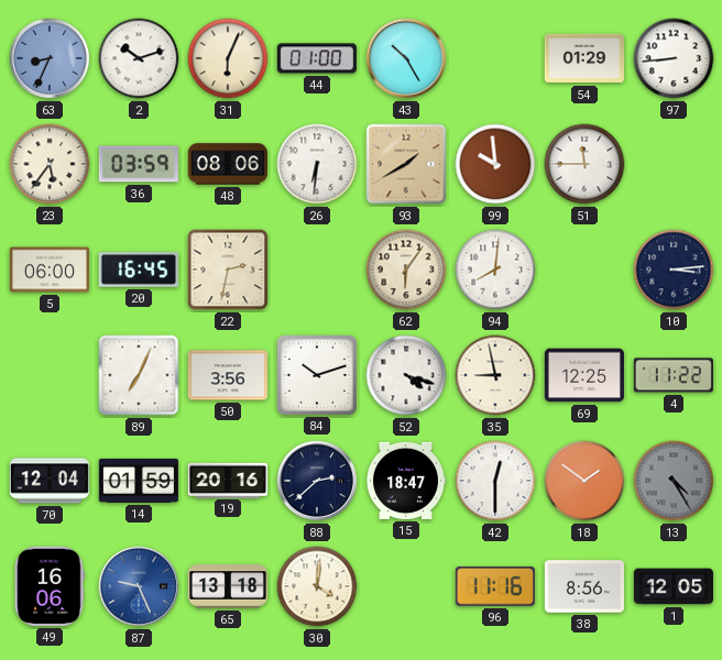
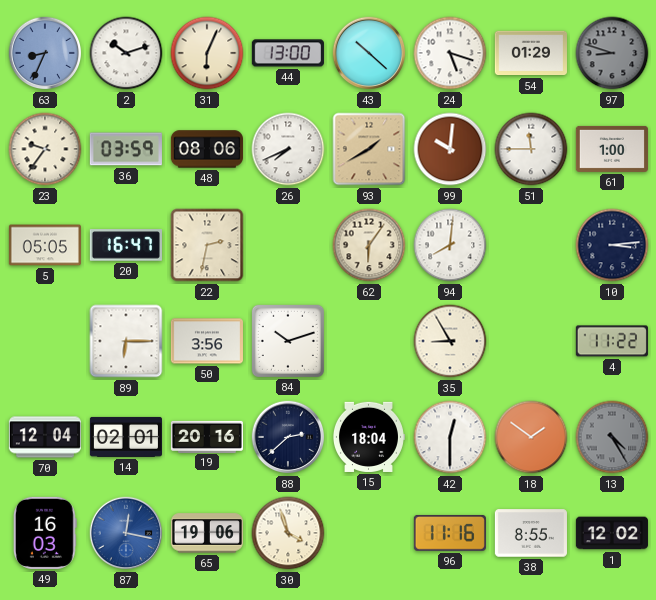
44: 01:00 -> 13:00 (288, 53)
43: 10:25 -> 10:22 (369, 53)
24: none -> 5:18 (450, 53)
97: 8:44 -> 8:48 (612, 53)
97 dial: white -> grey (612, 53)
23: 5:36 -> 9:36 (45, 149)
26: 6:31 -> 7:41 (288, 149)
99: 9:59 -> 10:01 (450, 149)
61: none -> 1:00 (612, 149)
5: 06:00 -> 05:05 (45, 245)
20: 16:45 -> 16:47 (126, 245)
89: 7:04 -> 6:15 (126, 341)
52: 4:18 -> none (406, 375)
35: 8:58 -> 8:55 (450, 341)
69: 12:25 -> none (584, 375)
14: 01:59 -> 02:01 (126, 437)
15: 18:47 -> 18:04 (368, 437)
49: 16:06 -> 16:03 (45, 533)
87: 9:26 -> 12:17 (126, 533)
65: 13:18 -> 19:06 (207, 533)
30: 4:01 -> 3:57 (288, 533)
38: 8:56 -> 8:55 (531, 533)
1: 12:05 -> 12:02 (612, 533)
